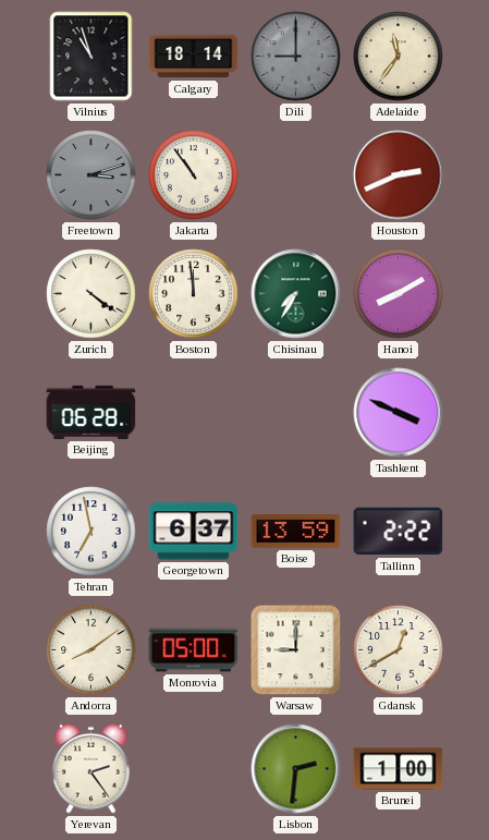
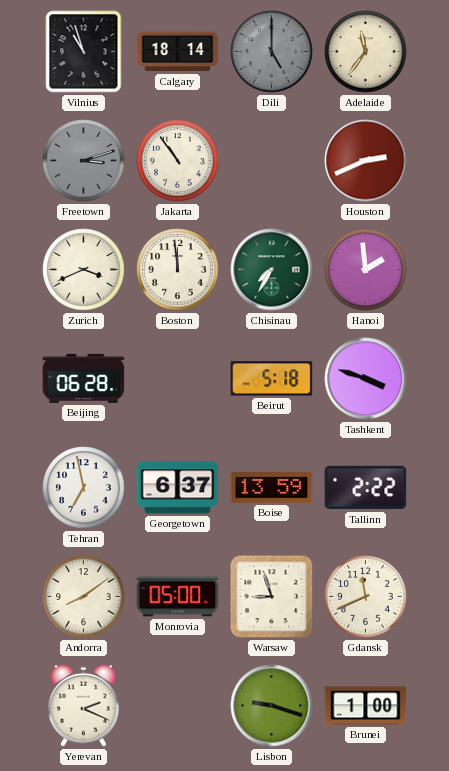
Dili: 9:00 -> 5:00 (272, 52)
Zurich: 4:21 -> 3:41 (84, 270)
Hanoi: 8:10 -> 1:59 (366, 270)
Beirut: none -> 5:18 (272, 379)
Tashkent: 3:49 -> 3:48 (366, 379)
Warsaw: 9:00 -> 8:57 (272, 597)
Gdansk: 12:40 -> 11:41 (366, 597)
Yerevan: 2:24 -> 2:19 (84, 705)
Lisbon: 2:31 -> 9:18 (272, 706)
